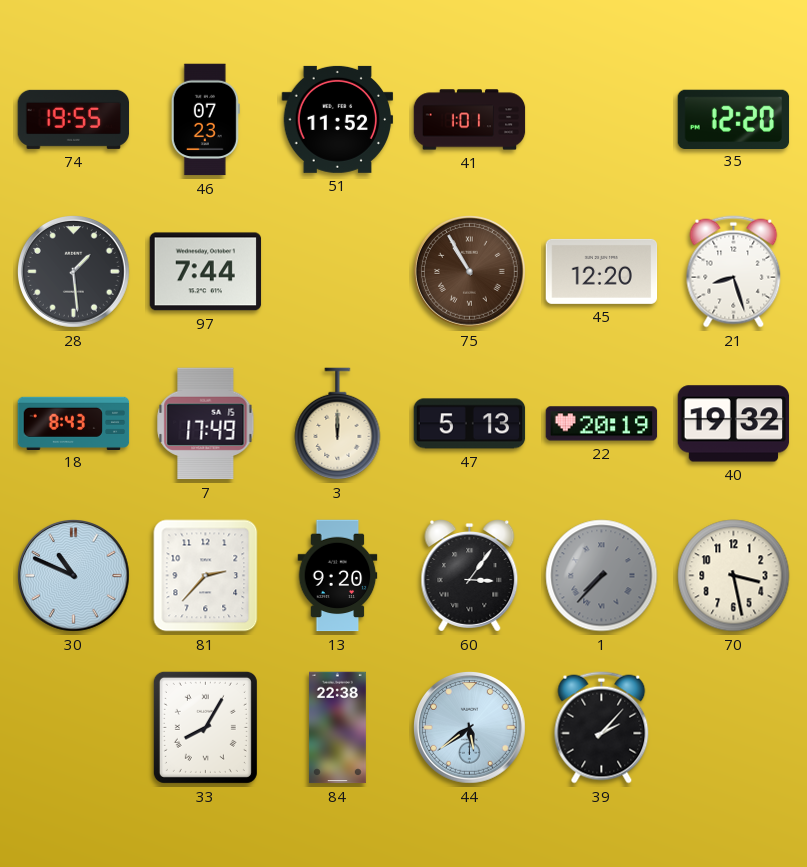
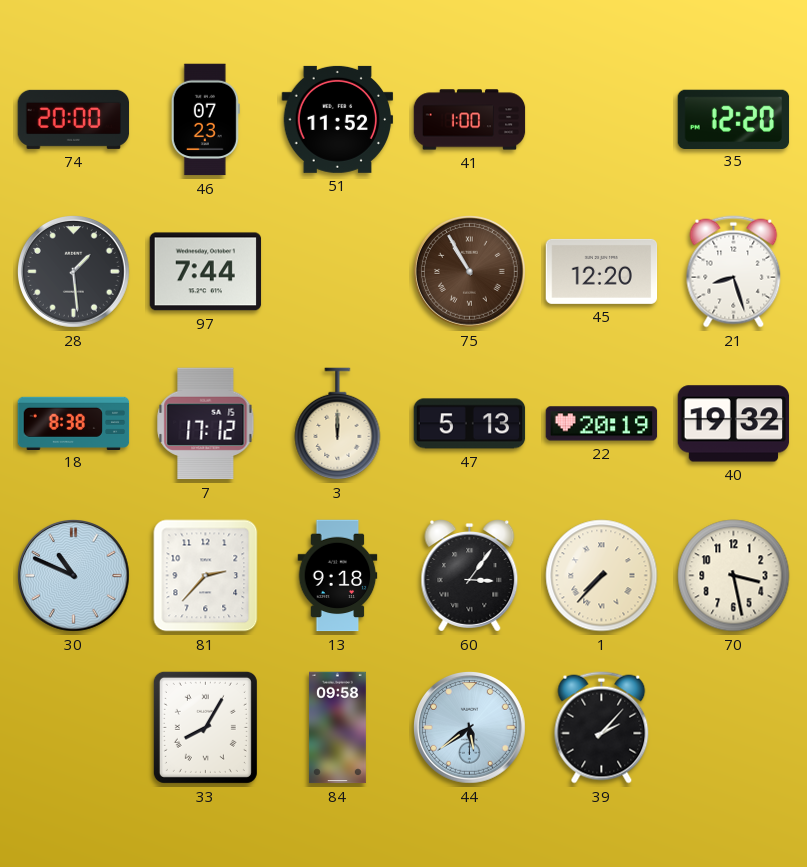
74: 19:55 -> 20:00 (74, 119)
41: 1:01 -> 1:00 (470, 120)
18: 8:43 -> 8:38 (74, 423)
7: 17:49 -> 17:12 (206, 424)
13: 9:20 -> 9:18 (338, 576)
1 dial: grey -> cream (602, 576)
84: 22:38 -> 09:58 (337, 728)
